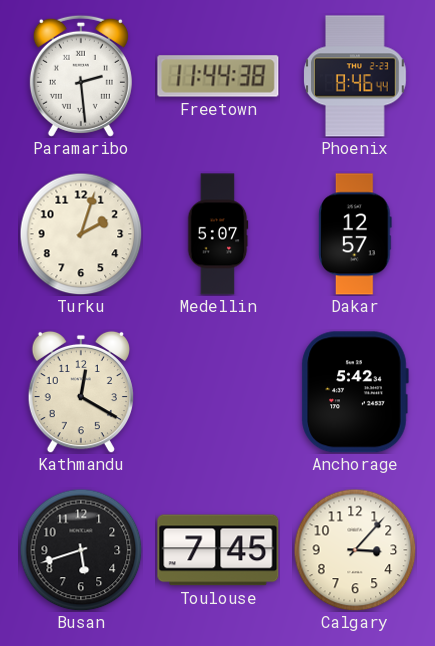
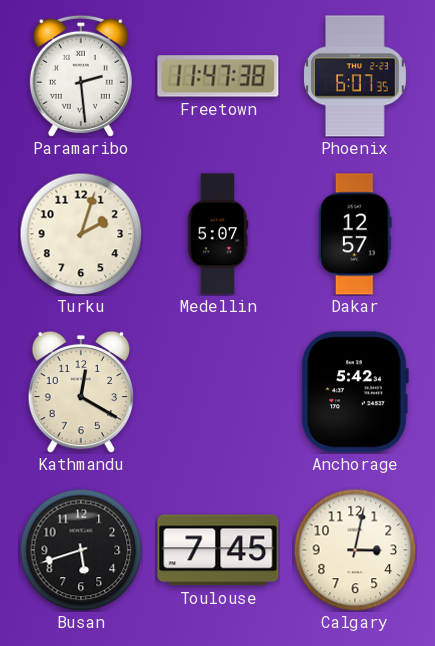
Freetown: 11:44 -> 11:47 (218, 76)
Phoenix: 8:46 -> 6:07 (356, 76)
Calgary: 3:07 -> 3:02 (355, 550)
